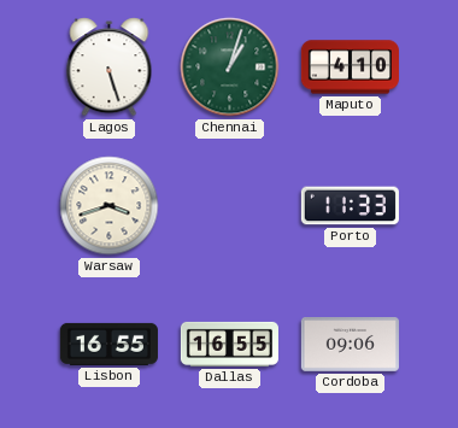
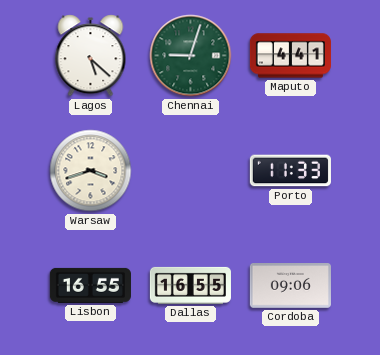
Lagos: 5:27 -> 5:22 (91, 56)
Chennai: 1:03 -> 9:03 (191, 56)
Maputo: 4:10 -> 4:41 (290, 56)
